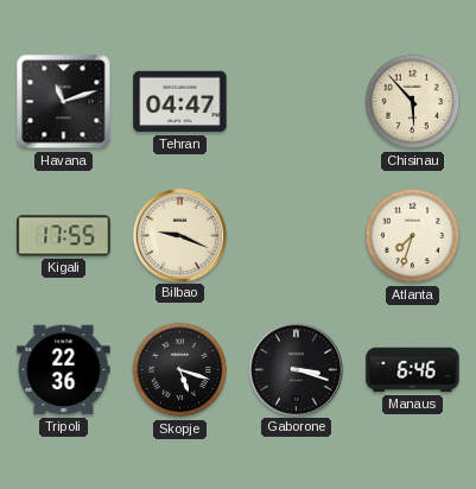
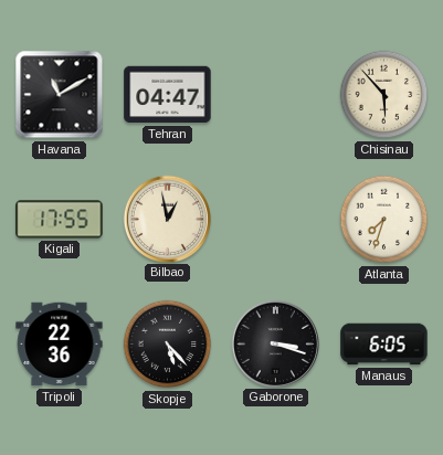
Havana: 11:12 -> 11:10 (60, 95)
Bilbao: 9:19 -> 12:58 (167, 219)
Skopje: 5:18 -> 5:23 (168, 345)
Manaus: 6:46 -> 6:05 (384, 345)
